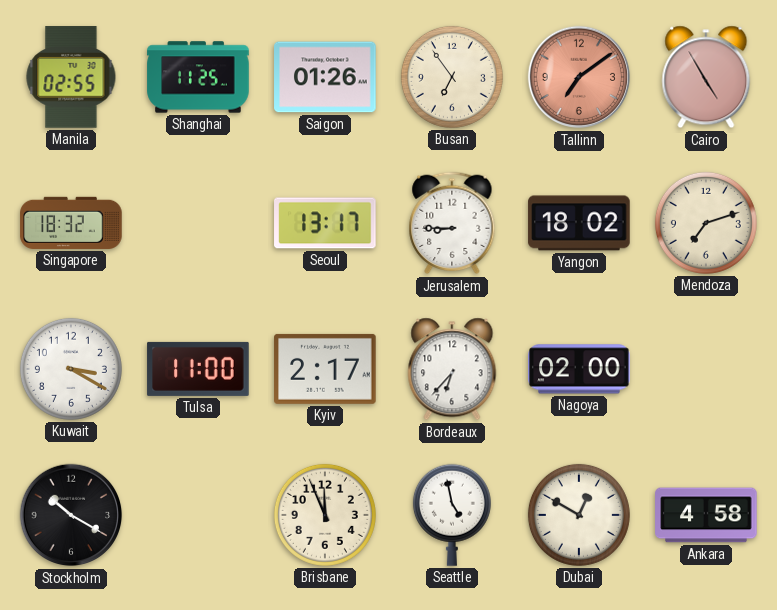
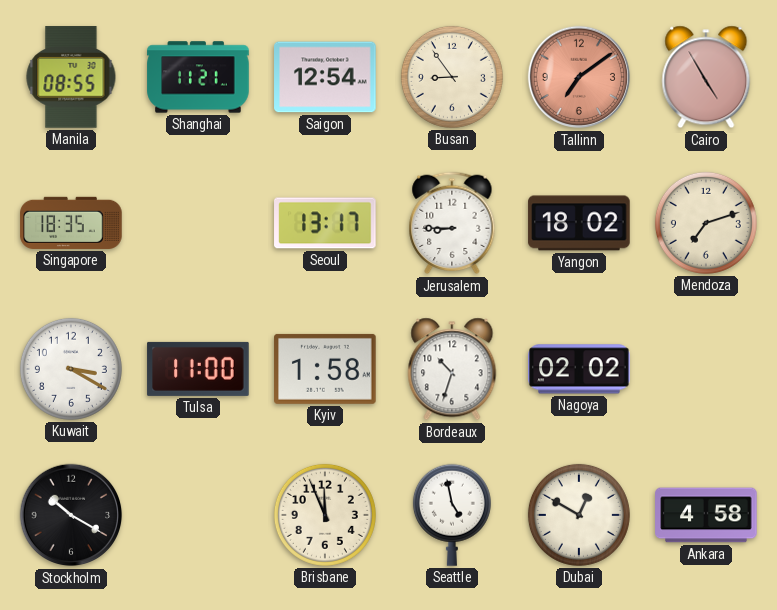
Manila: 02:55 -> 08:55 (71, 77)
Shanghai: 11:25 -> 11:21 (198, 77)
Saigon: 01:26 -> 12:54 (325, 77)
Busan: 6:54 -> 8:54 (452, 77)
Singapore: 18:32 -> 18:35 (71, 223)
Kyiv: 2:17 -> 1:58 (325, 369)
Bordeaux: 6:37 -> 10:33 (452, 369)
Nagoya: 02:00 -> 02:02 (579, 369)
